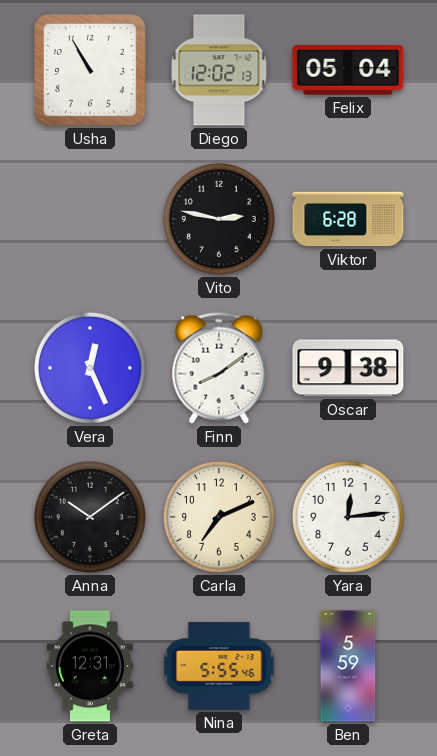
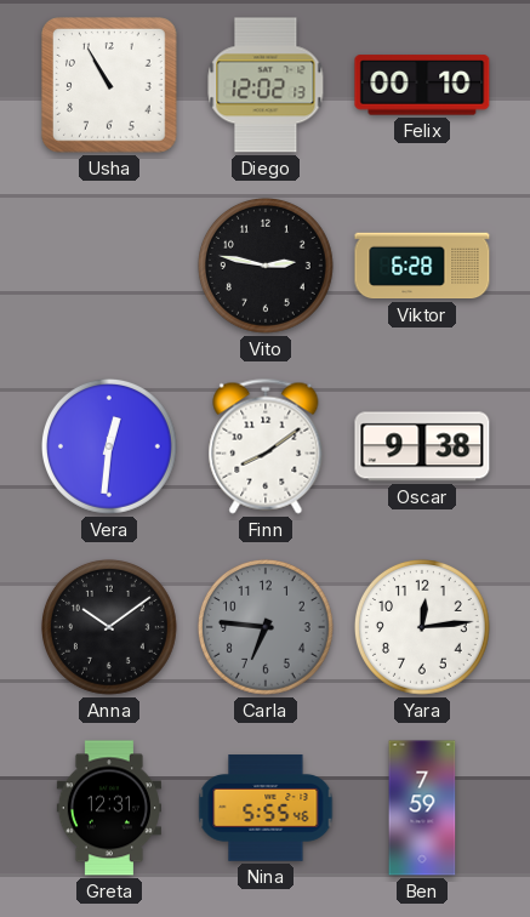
Felix: 05:04 -> 00:10 (422, 85)
Vera: 12:26 -> 12:31 (109, 446)
Carla: 7:11 -> 6:46 (266, 627)
Carla dial: cream -> grey (266, 627)
Ben: 5:59 -> 7:59 (422, 808)
